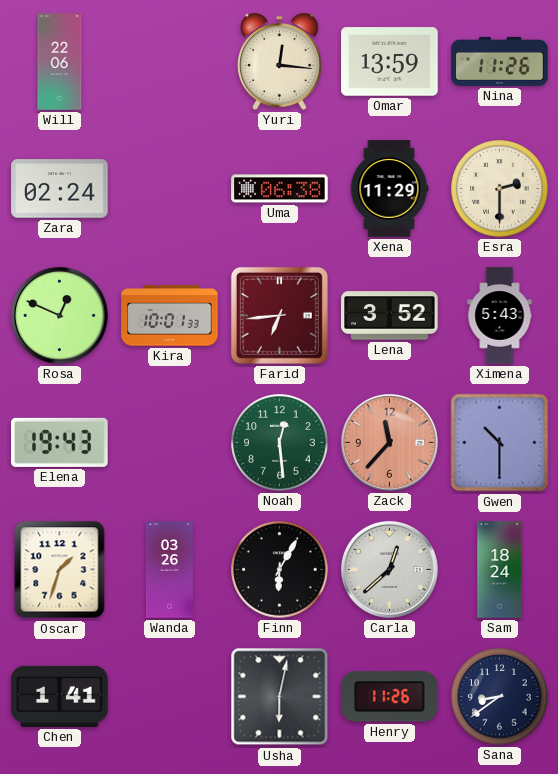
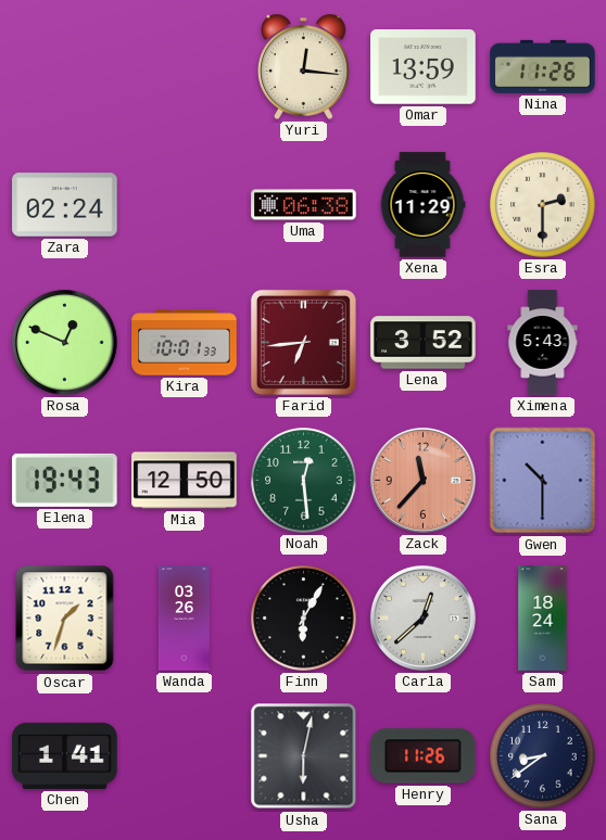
Will: 22:06 -> none (60, 62)
Mia: none -> 12:50 (185, 481)
